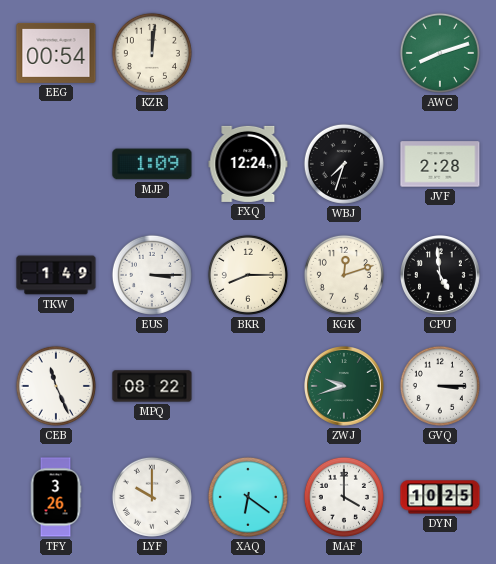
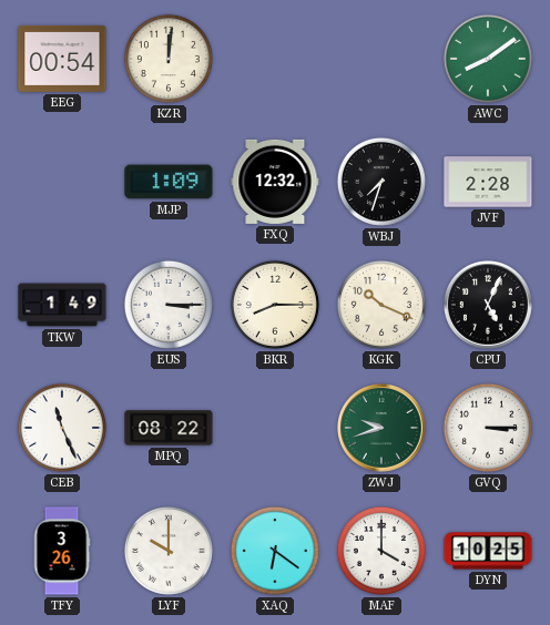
AWC: 8:12 -> 8:09 (488, 59)
FXQ: 12:24 -> 12:32 (275, 182)
KGK: 12:12 -> 10:19 (381, 305)
CPU: 4:59 -> 5:04 (489, 306)
